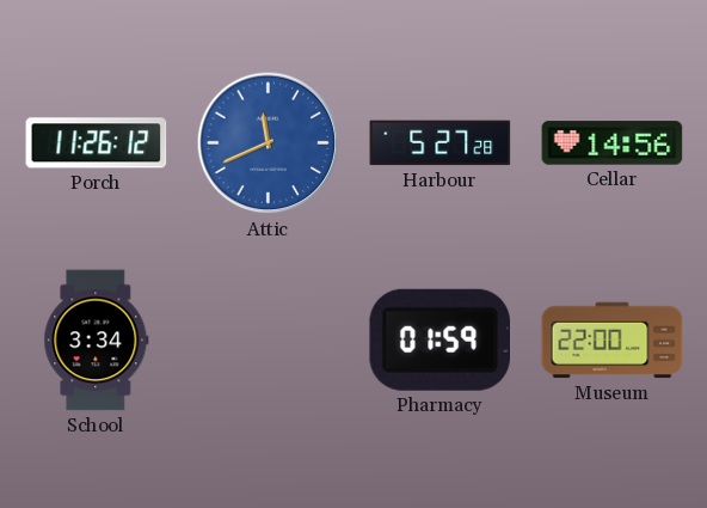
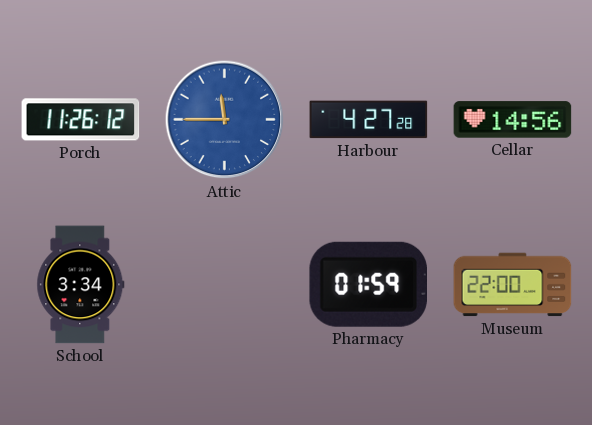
Attic: 11:41 -> 11:45 (225, 120)
Harbour: 5:27 -> 4:27 (369, 120)
